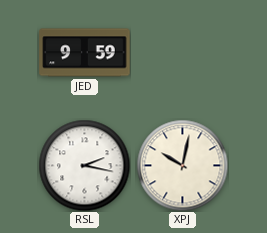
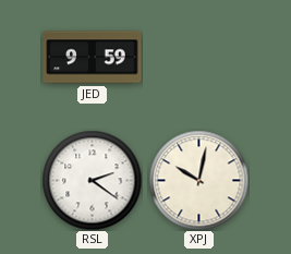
RSL: 2:17 -> 2:21 (92, 180)
